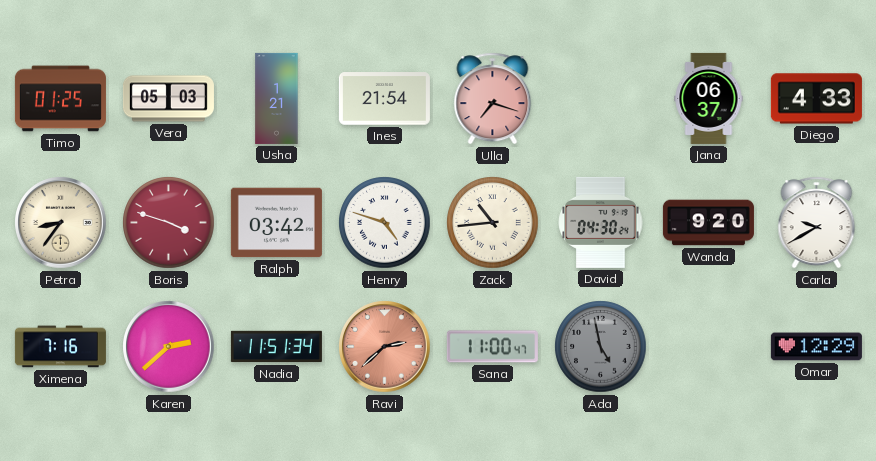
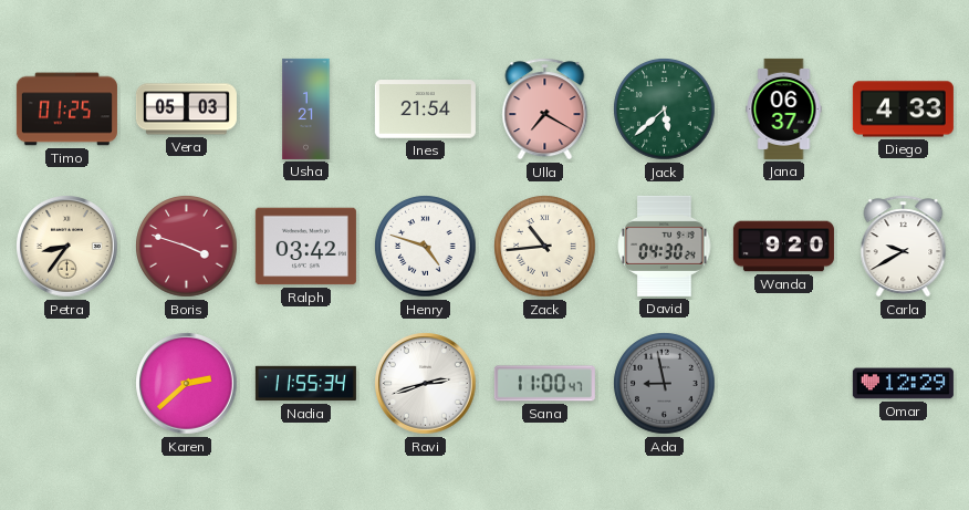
Ulla: 7:18 -> 7:20 (545, 110)
Jack: none -> 5:38 (665, 110)
Ximena: 7:16 -> none (60, 347)
Nadia: 11:51 -> 11:55 (305, 384)
Ravi: 2:38 -> 2:42 (426, 384)
Ravi dial: salmon -> white (426, 384)
Ada: 4:58 -> 8:58 (665, 384)
